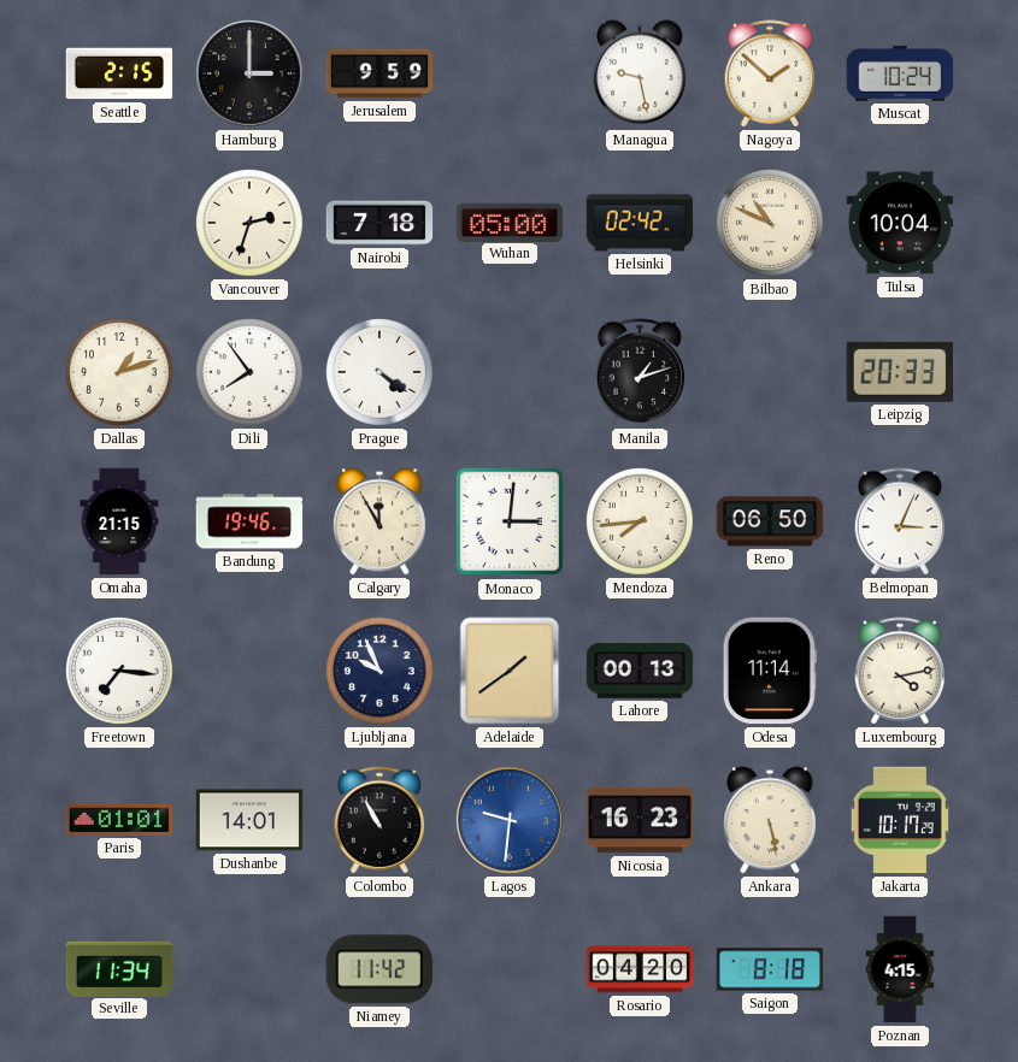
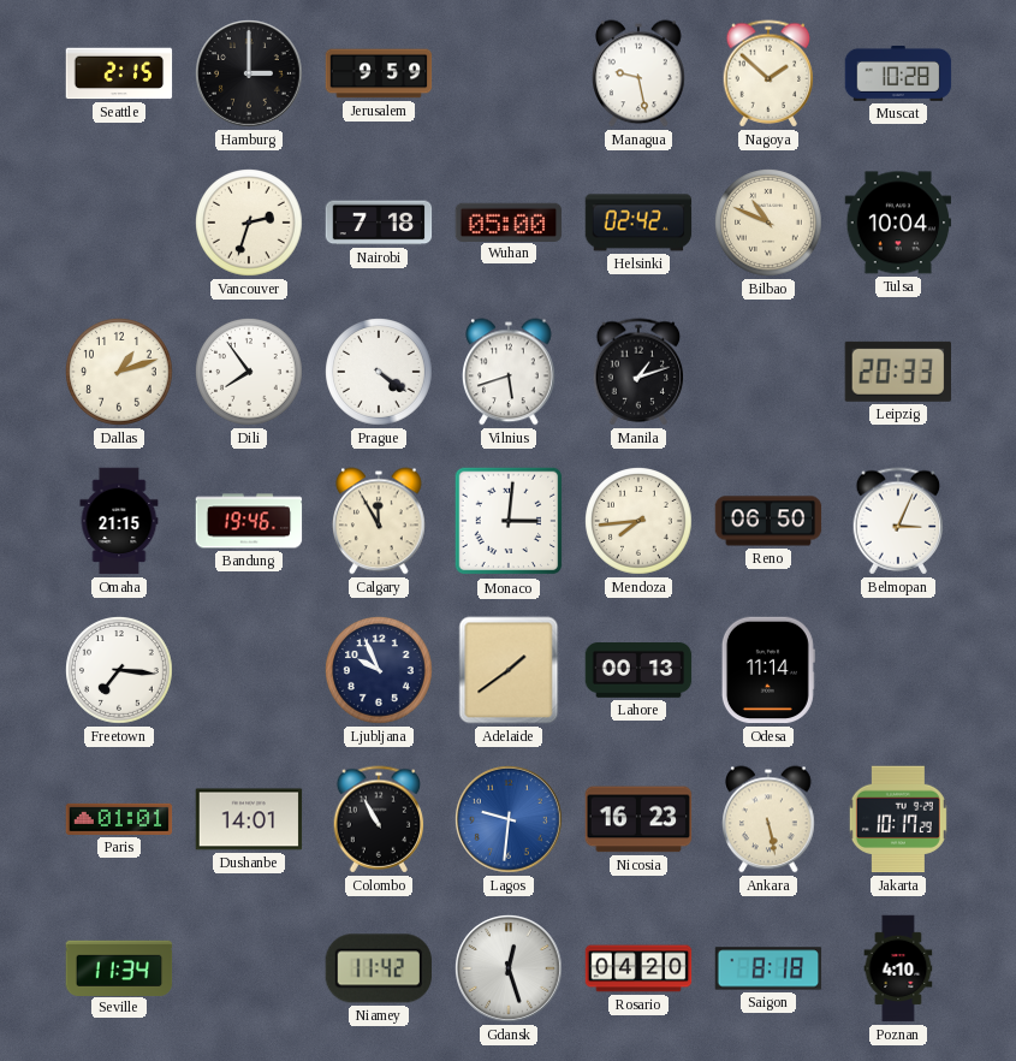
Muscat: 10:24 -> 10:28 (898, 73)
Vilnius: none -> 5:42 (510, 372)
Luxembourg: 4:13 -> none (900, 671)
Gdansk: none -> 12:27 (510, 970)
Poznan: 4:15 -> 4:10 (898, 968)
